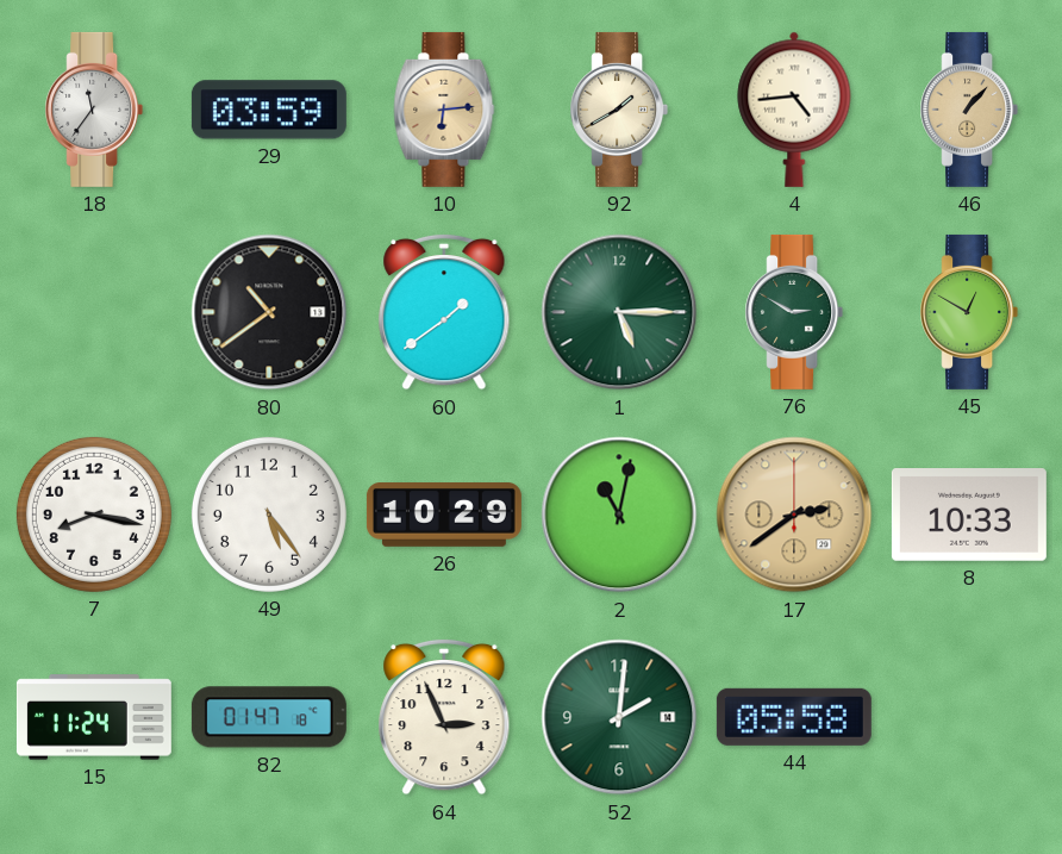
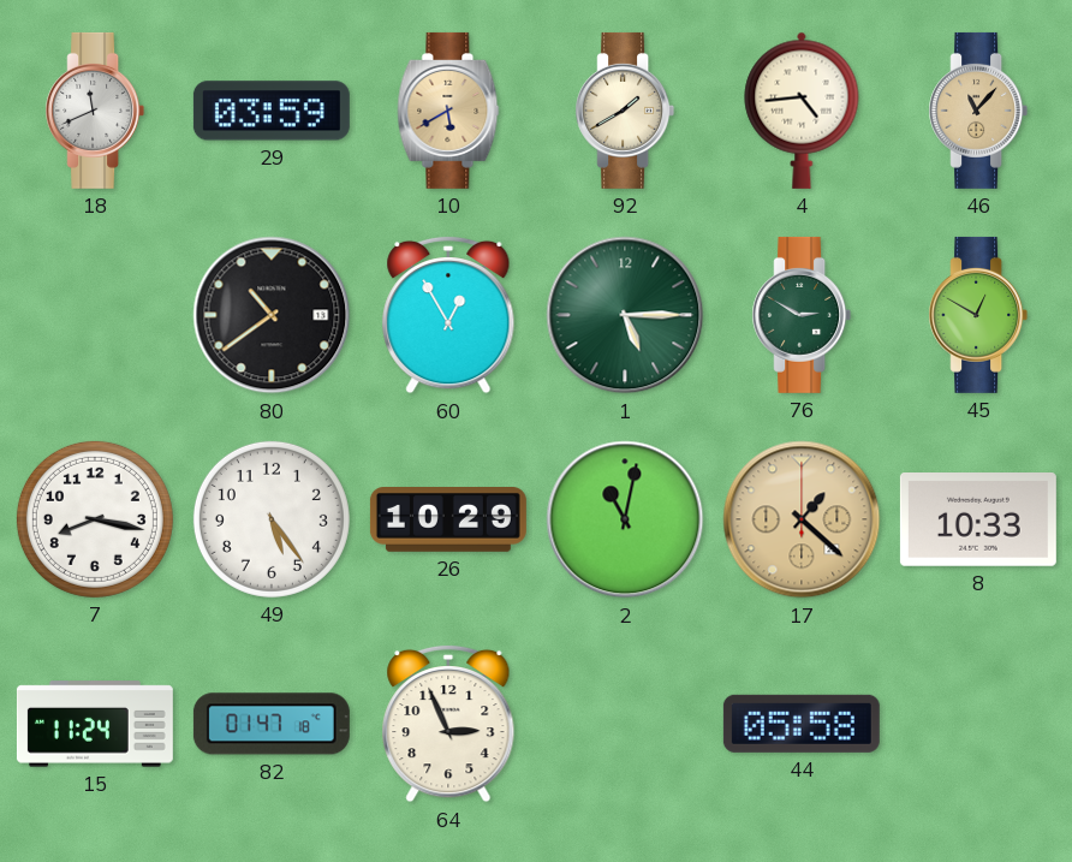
18: 11:36 -> 11:41 (95, 111)
10: 6:14 -> 5:40 (448, 111)
46: 1:07 -> 11:07 (978, 111)
60: 1:39 -> 12:55 (448, 315)
17: 2:39 -> 1:22 (802, 519)
52: 2:01 -> none (619, 717)
